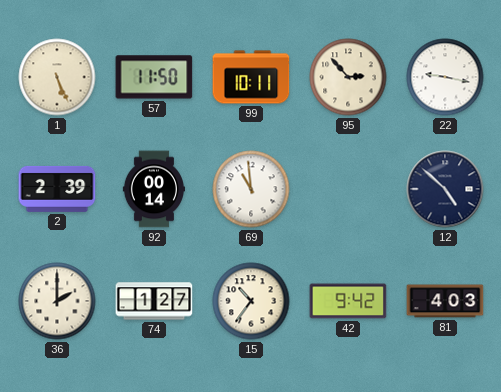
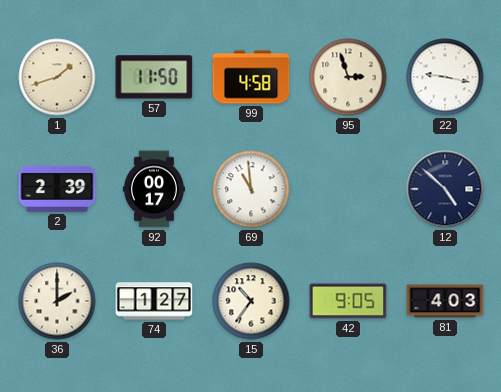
1: 5:26 -> 1:42 (57, 77)
99: 10:11 -> 4:58 (251, 77)
95: 2:53 -> 2:57 (348, 77)
92: 00:14 -> 00:17 (154, 189)
42: 9:42 -> 9:05 (348, 301)
